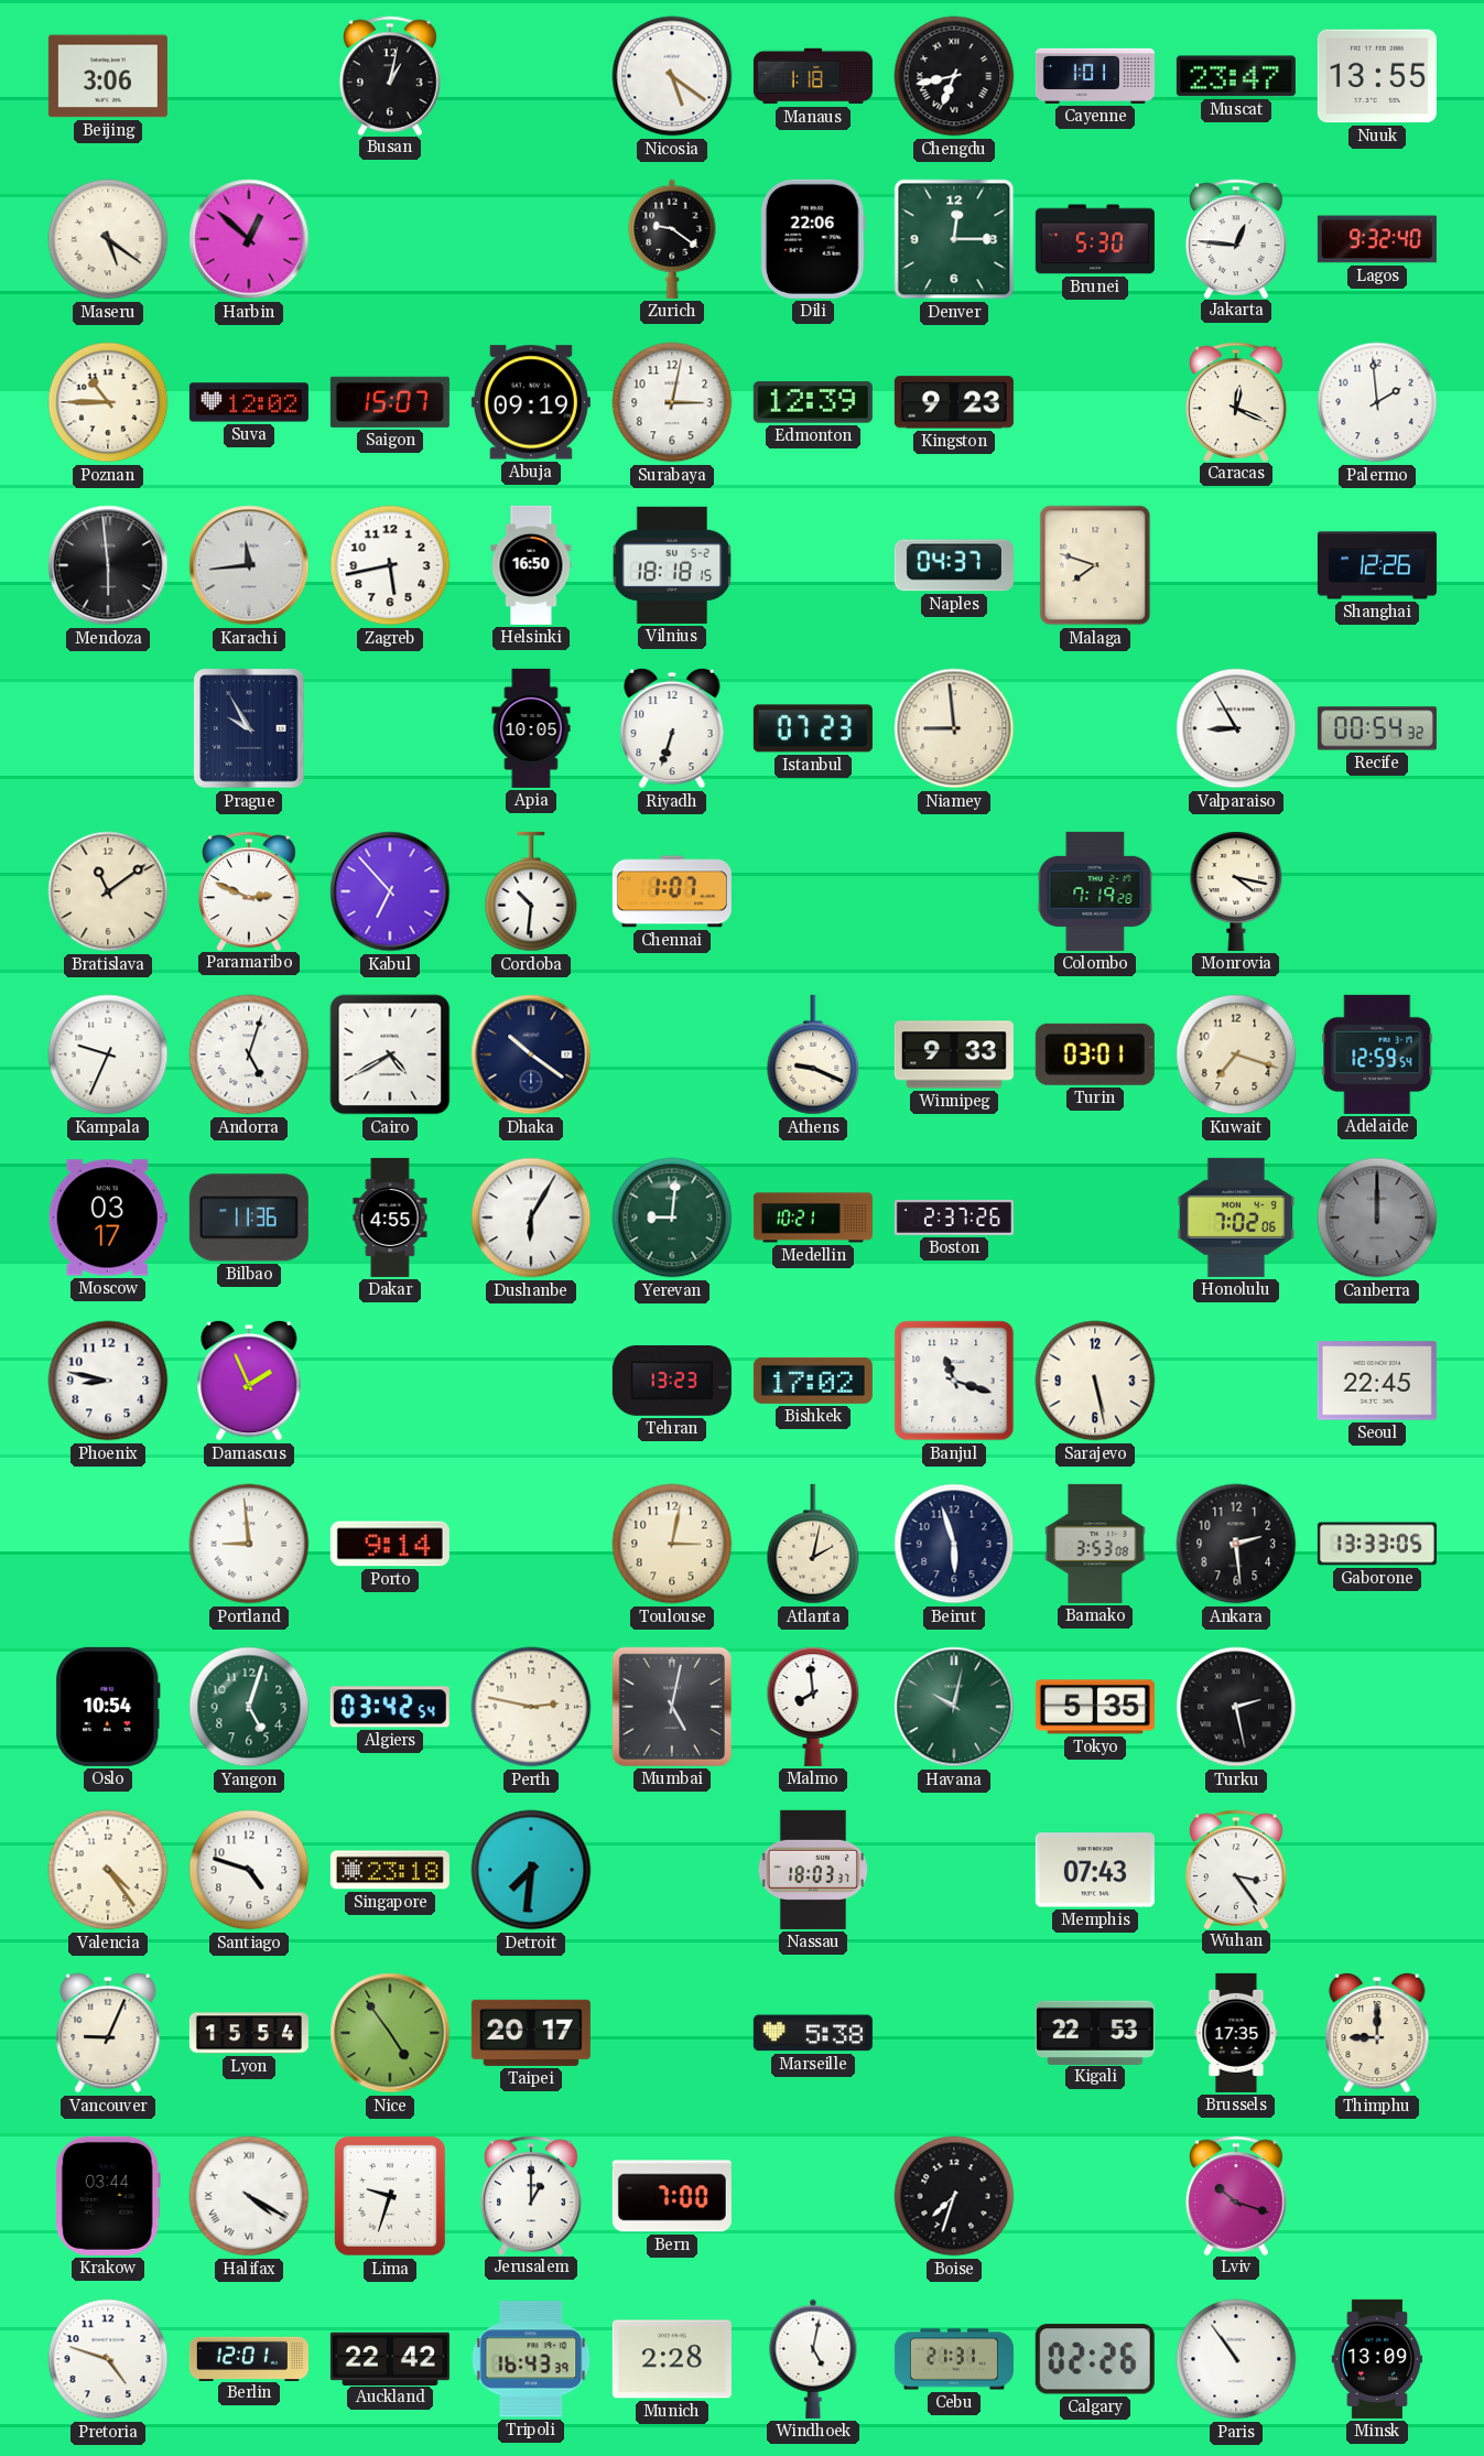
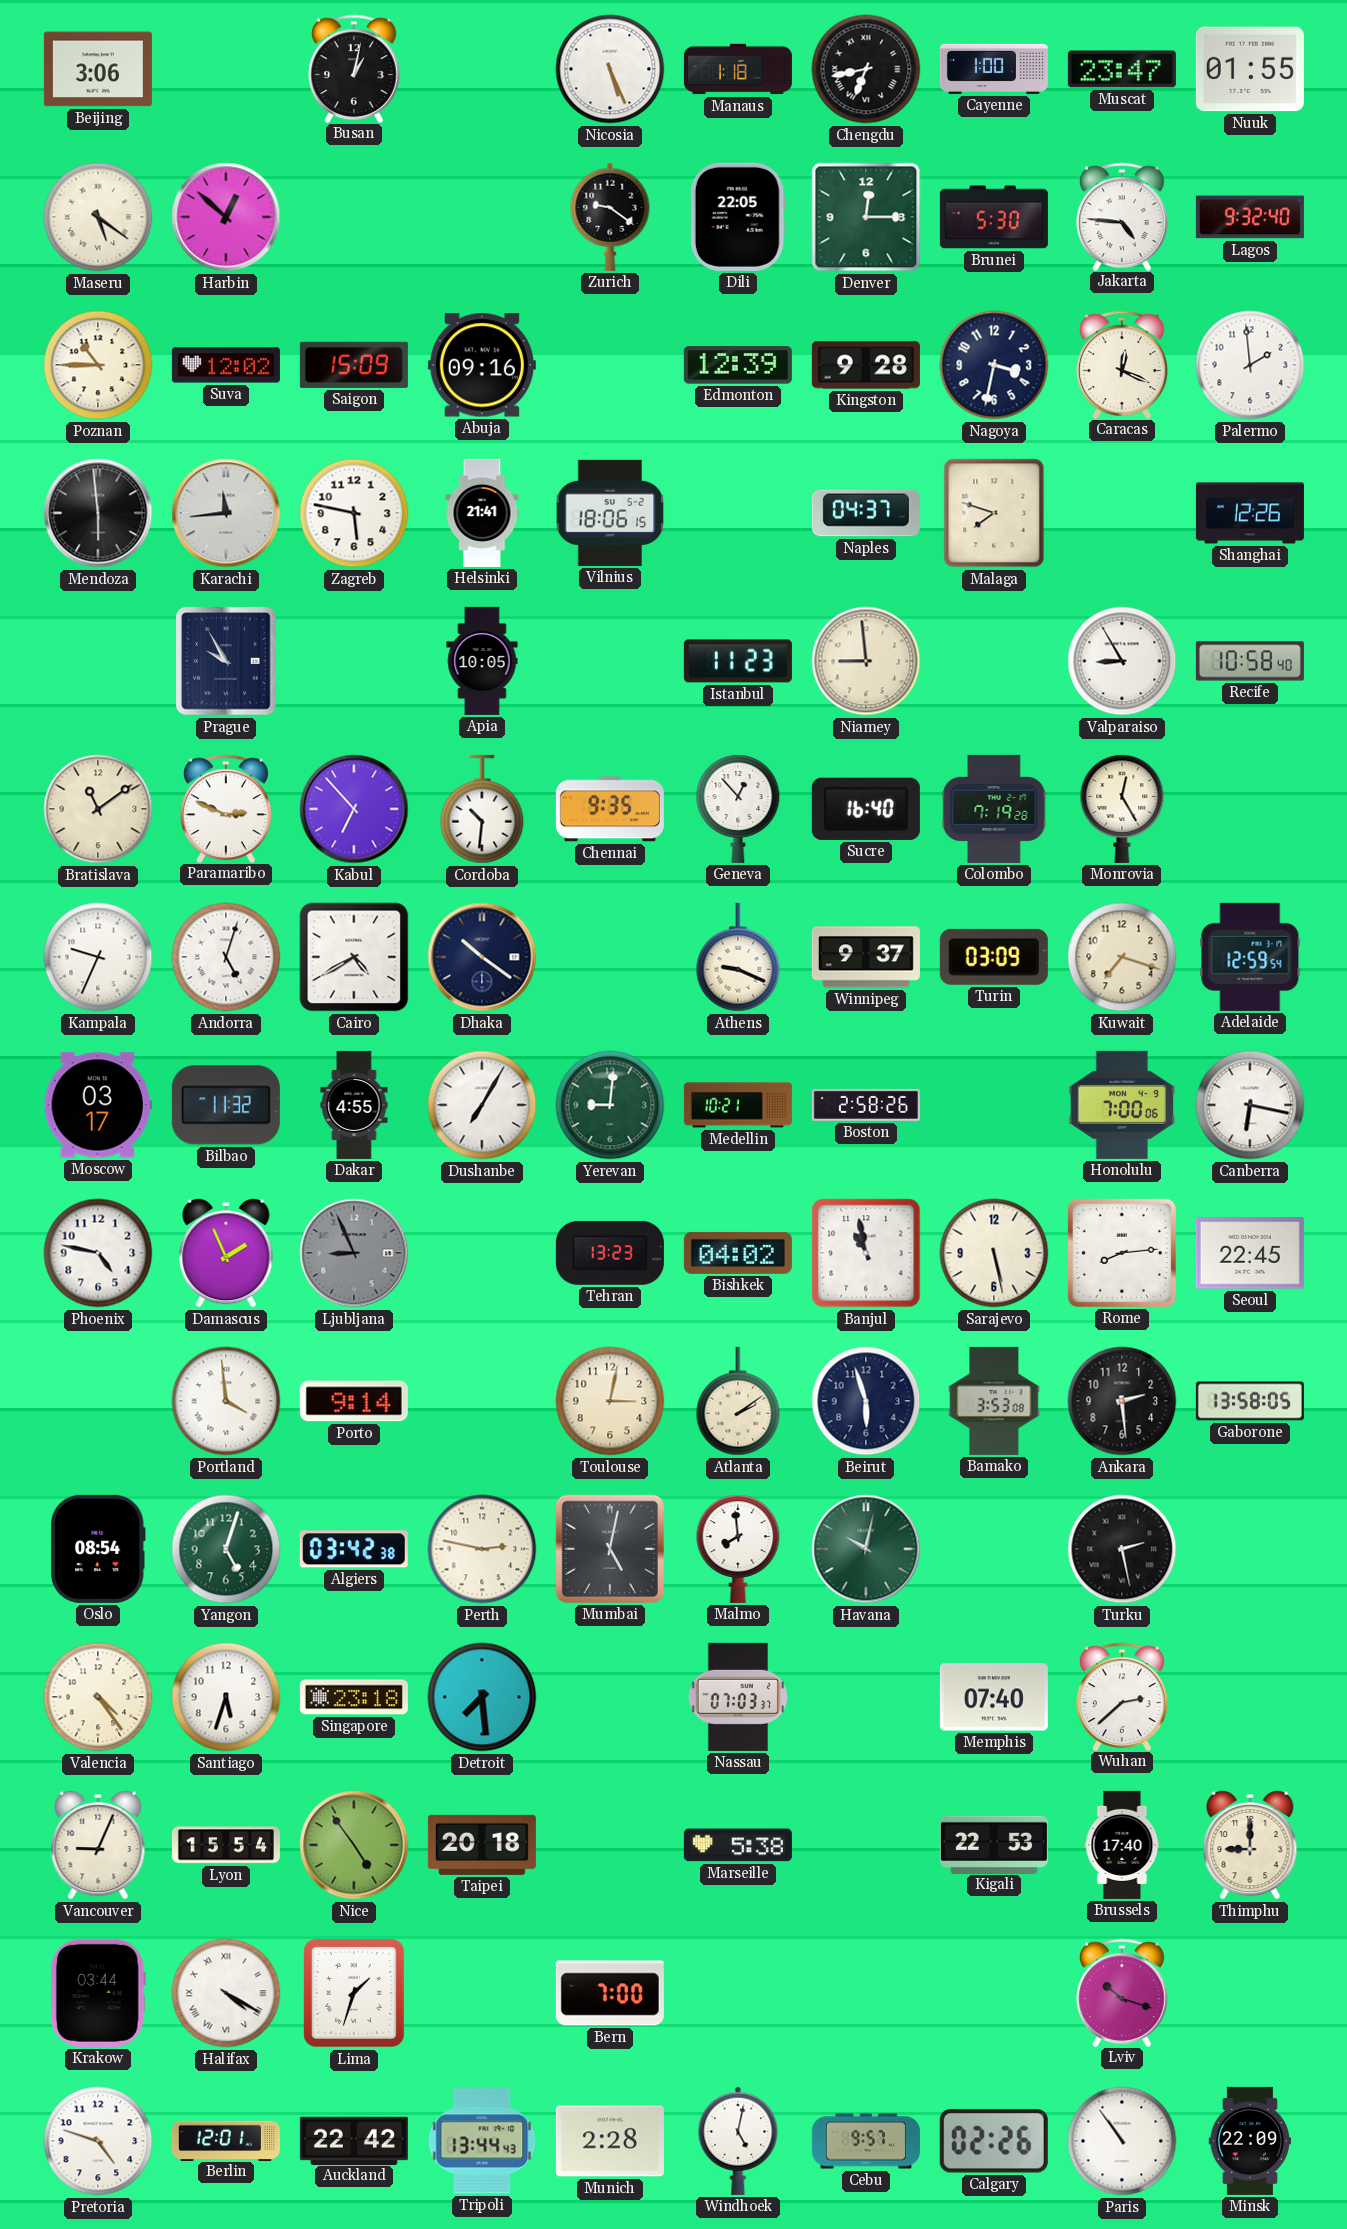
Nicosia: 5:21 -> 5:26 (610, 69)
Cayenne: 1:01 -> 1:00 (994, 69)
Nuuk: 13:55 -> 01:55 (1250, 69)
Dili: 22:06 -> 22:05 (738, 217)
Jakarta: 12:46 -> 4:46 (1123, 216)
Saigon: 15:07 -> 15:09 (354, 365)
Abuja: 09:19 -> 09:16 (482, 365)
Surabaya: 3:02 -> none (672, 402)
Kingston: 9:23 -> 9:28 (866, 365)
Nagoya: none -> 3:32 (994, 365)
Zagreb: 5:43 -> 5:47 (354, 513)
Helsinki: 16:50 -> 21:41 (482, 513)
Vilnius: 18:18 -> 18:06 (610, 513)
Riyadh: 6:33 -> none (672, 728)
Istanbul: 07:23 -> 11:23 (738, 661)
Recife: 00:54 -> 10:58 (1250, 661)
Chennai: 1:07 -> 9:35 (610, 809)
Geneva: none -> 12:53 (738, 809)
Sucre: none -> 16:40 (866, 809)
Monrovia: 4:17 -> 12:25 (1122, 809)
Winnipeg: 9:33 -> 9:37 (866, 957)
Turin: 03:01 -> 03:09 (994, 957)
Bilbao: 11:36 -> 11:32 (226, 1105)
Dushanbe: 6:05 -> 7:05 (482, 1105)
Boston: 2:37 -> 2:58 (866, 1105)
Honolulu: 7:02 -> 7:00 (1122, 1105)
Canberra: 12:00 -> 6:17 (1250, 1105)
Canberra dial: grey -> white (1250, 1105)
Phoenix: 8:47 -> 4:47 (98, 1253)
Ljubljana: none -> 8:56 (354, 1253)
Bishkek: 17:02 -> 04:02 (738, 1253)
Banjul: 11:18 -> 10:58 (866, 1253)
Rome: none -> 8:14 (1122, 1253)
Portland: 8:59 -> 3:59 (226, 1401)
Atlanta: 2:02 -> 2:09 (738, 1401)
Gaborone: 13:33 -> 13:58 (1250, 1401)
Oslo: 10:54 -> 08:54 (98, 1549)
Algiers: 03:42:54 -> 03:42:38 (354, 1549)
Tokyo: 5:35 -> none (1095, 1707)
Santiago: 4:48 -> 5:33 (226, 1697)
Detroit: 7:31 -> 7:29 (482, 1697)
Nassau: 18:03 -> 07:03 (738, 1697)
Memphis: 07:43 -> 07:40 (994, 1697)
Wuhan: 3:24 -> 2:38 (1123, 1696)
Taipei: 20:17 -> 20:18 (482, 1845)
Brussels: 17:35 -> 17:40 (1122, 1845)
Lima: 9:33 -> 1:33 (355, 1994)
Jerusalem: 1:00 -> none (532, 2195)
Boise: 7:33 -> none (954, 2196)
Tripoli: 16:43 -> 13:44 (482, 2141)
Cebu: 21:31 -> 9:57 (866, 2141)
Minsk: 13:09 -> 22:09 (1249, 2141)
